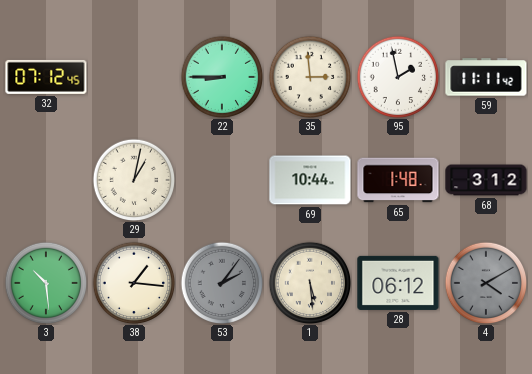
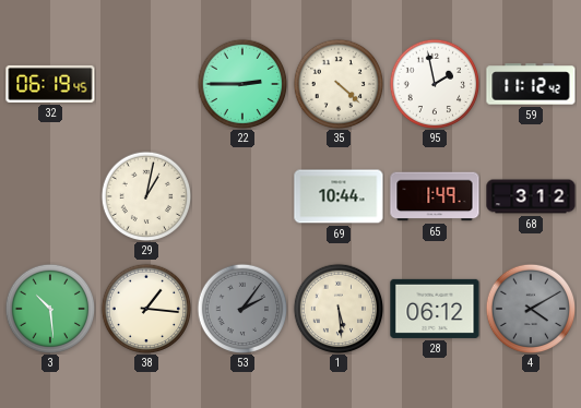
32: 07:12 -> 06:19 (50, 84)
22: 8:45 -> 2:45 (242, 84)
35: 2:59 -> 4:22 (339, 84)
59: 11:11 -> 11:12 (531, 84)
65: 1:48 -> 1:49 (435, 196)
